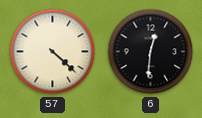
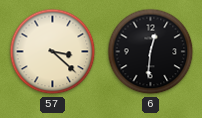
57: 4:22 -> 3:22 (53, 52)
